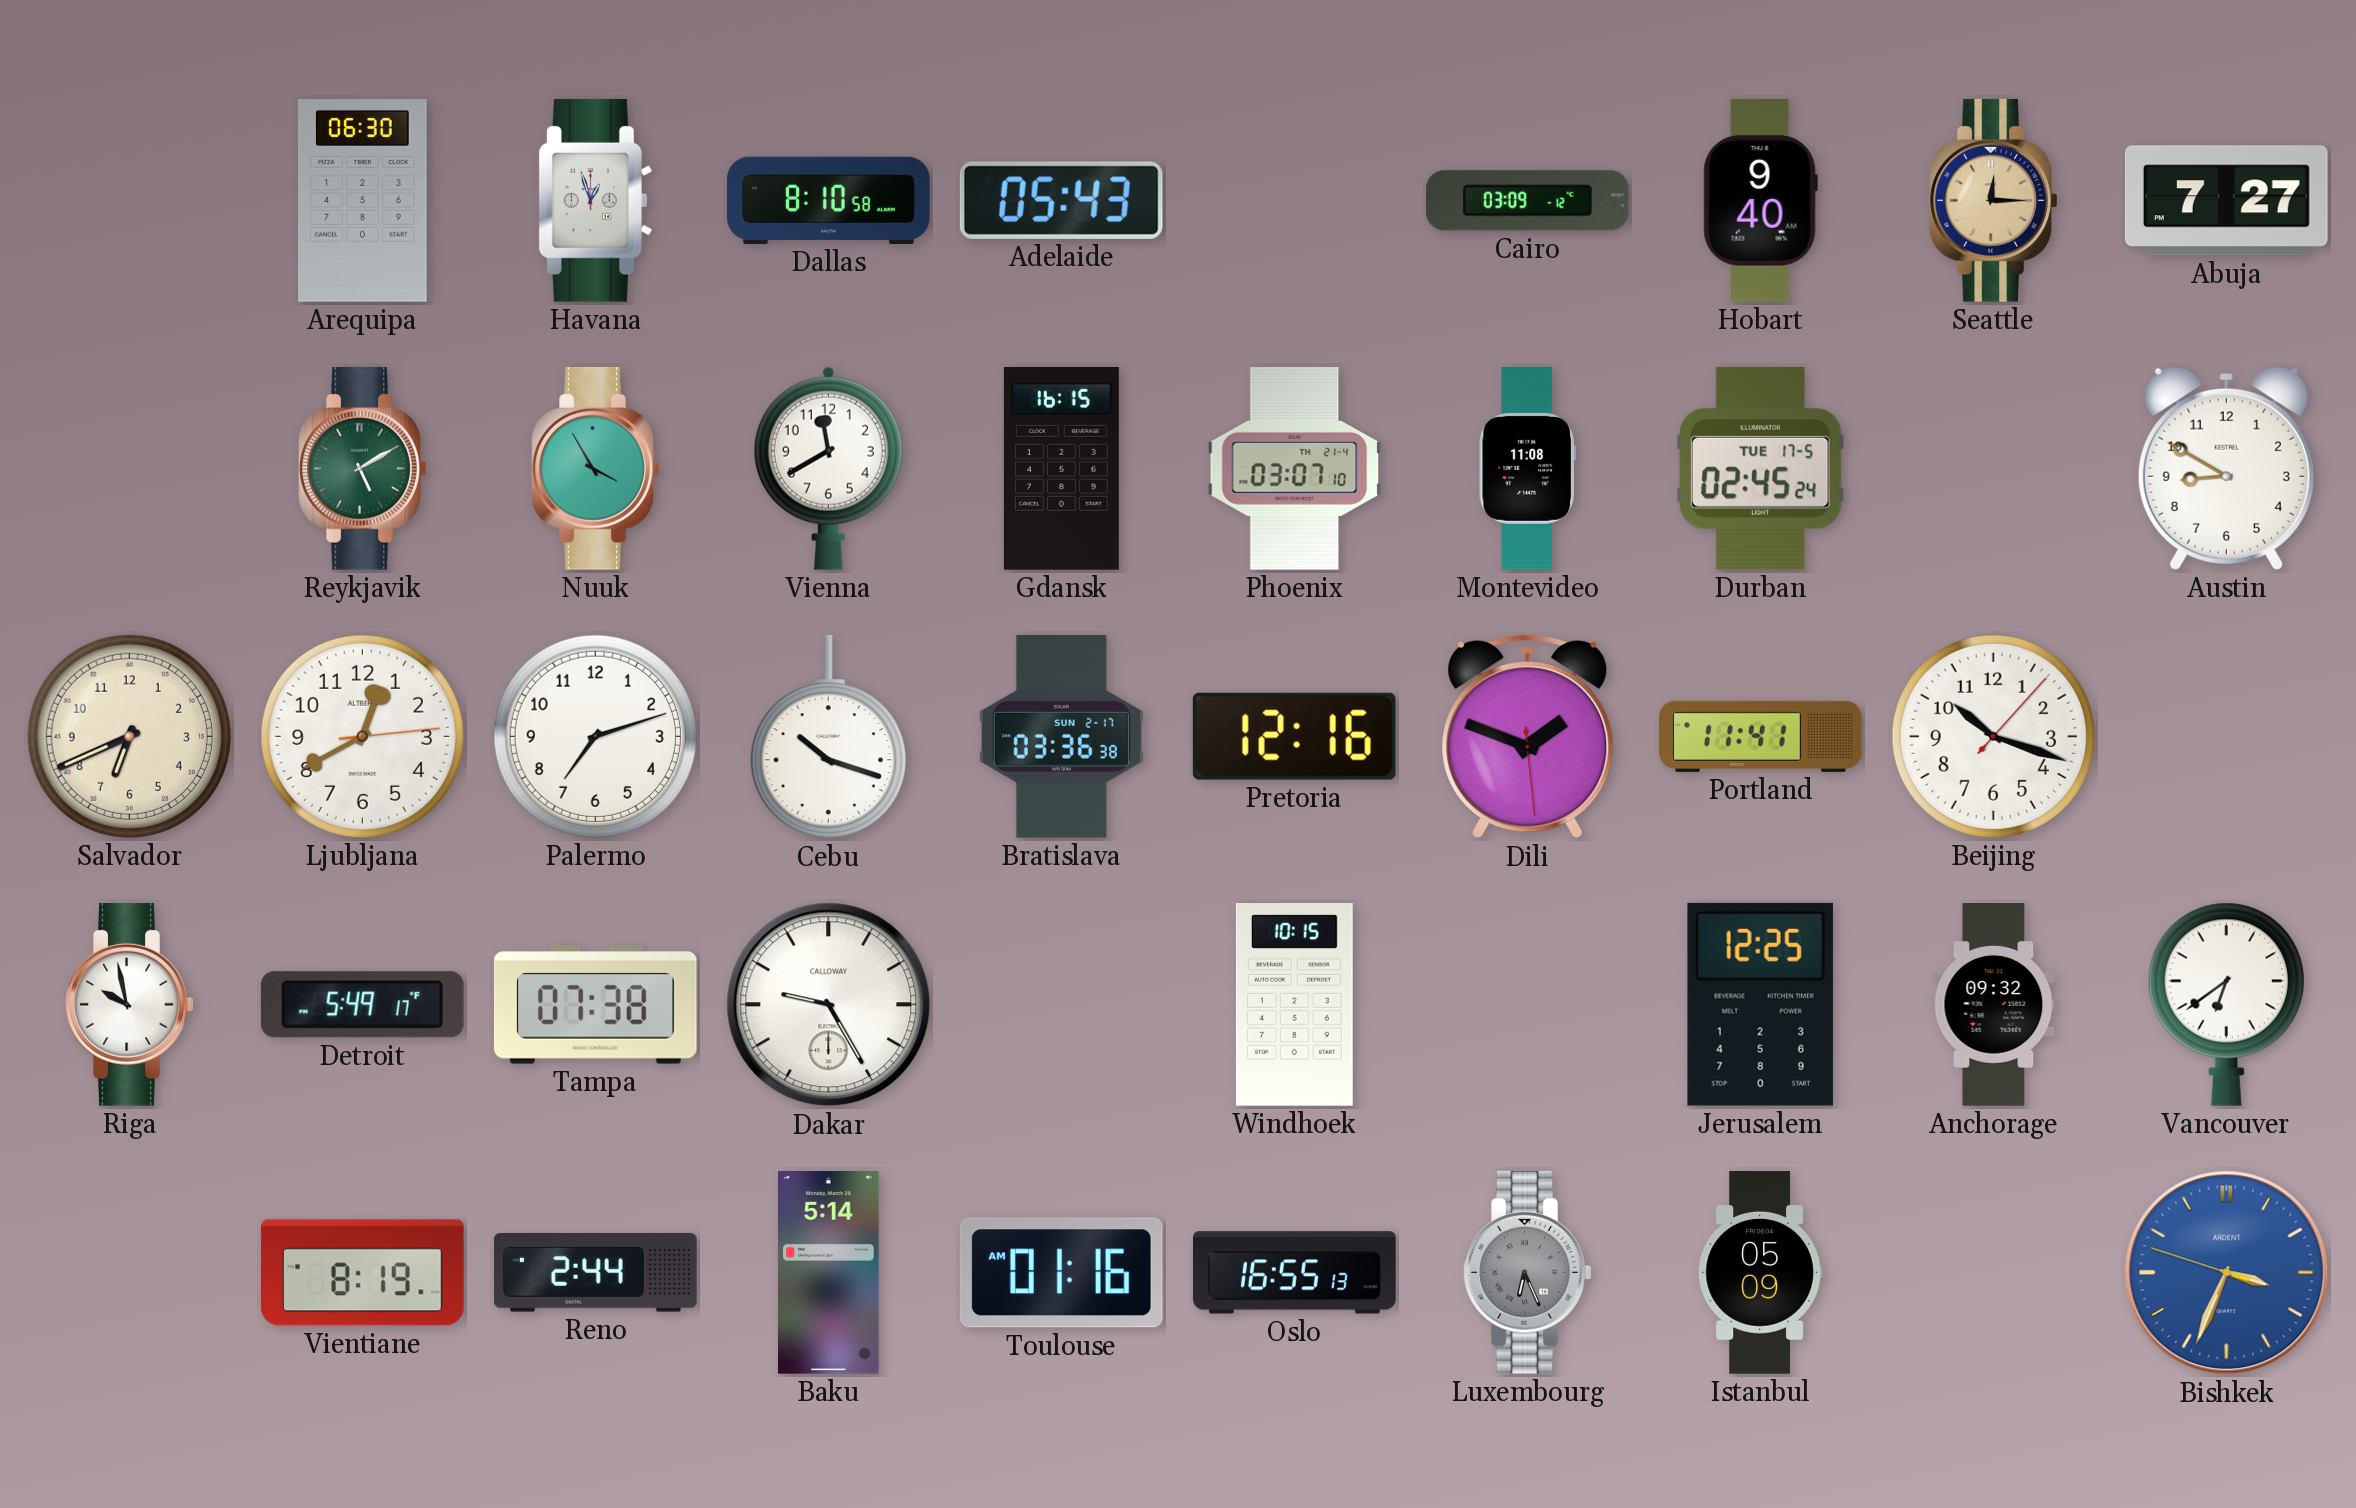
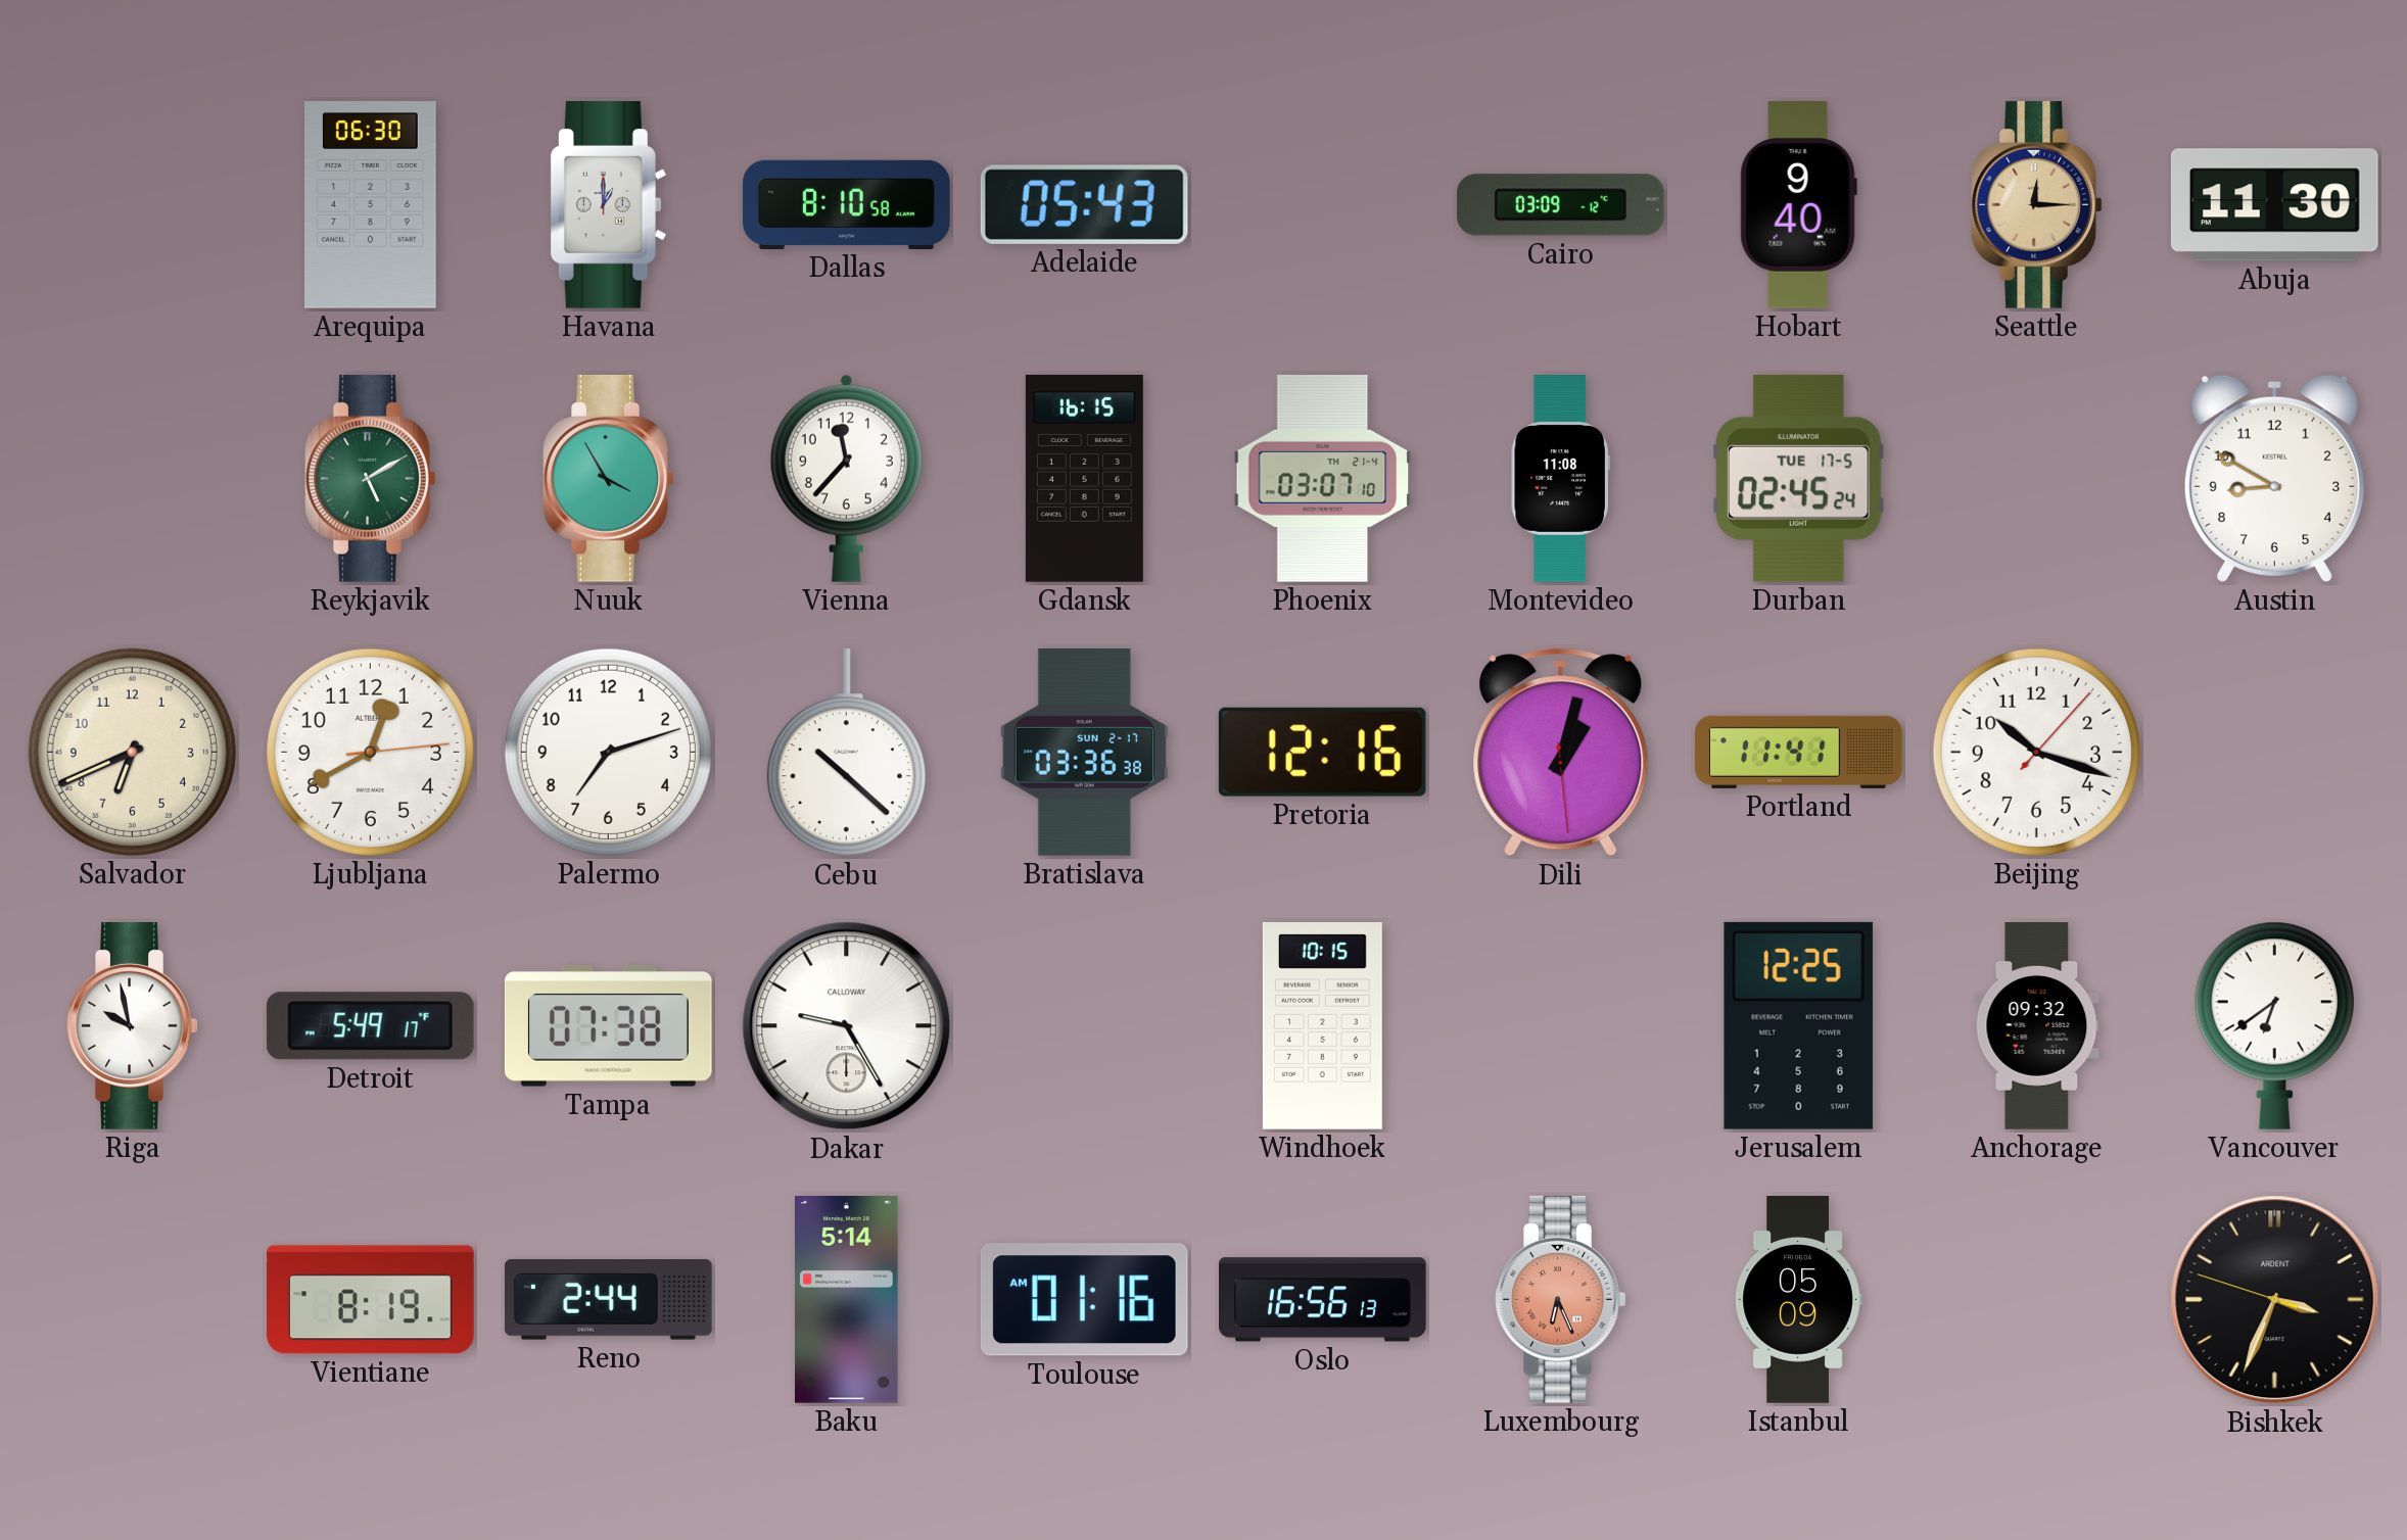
Havana: 12:57 -> 1:00 (608, 204)
Abuja: 7:27 -> 11:30 (2274, 205)
Vienna: 11:40 -> 11:37 (846, 478)
Cebu: 10:18 -> 10:22 (846, 753)
Dili: 1:48 -> 1:02 (1561, 753)
Oslo: 16:55 -> 16:56 (1323, 1300)
Luxembourg dial: grey -> salmon (1561, 1299)
Bishkek dial: blue -> black (2275, 1300)
